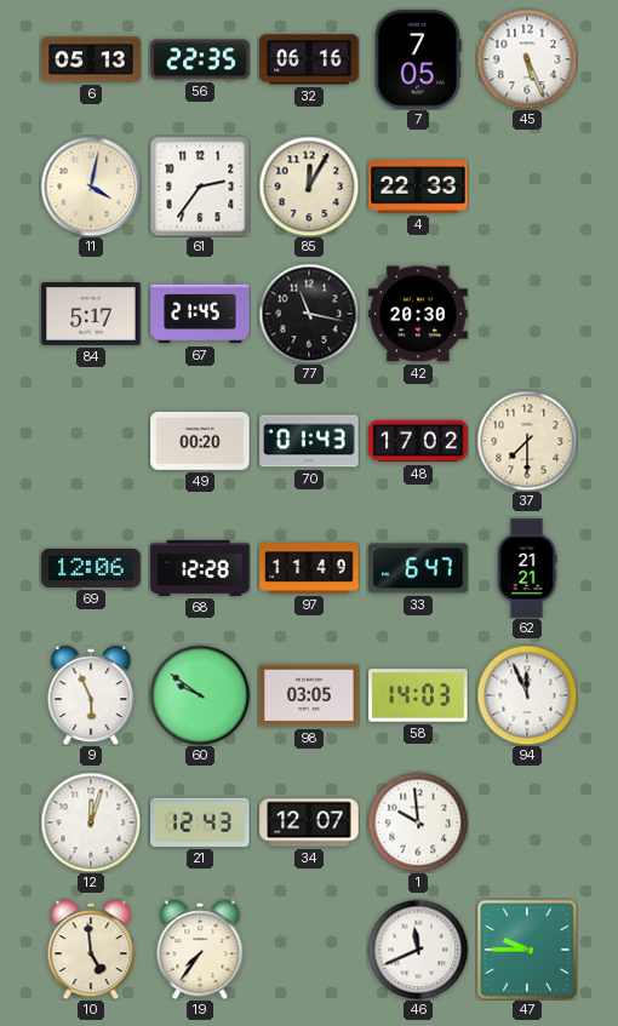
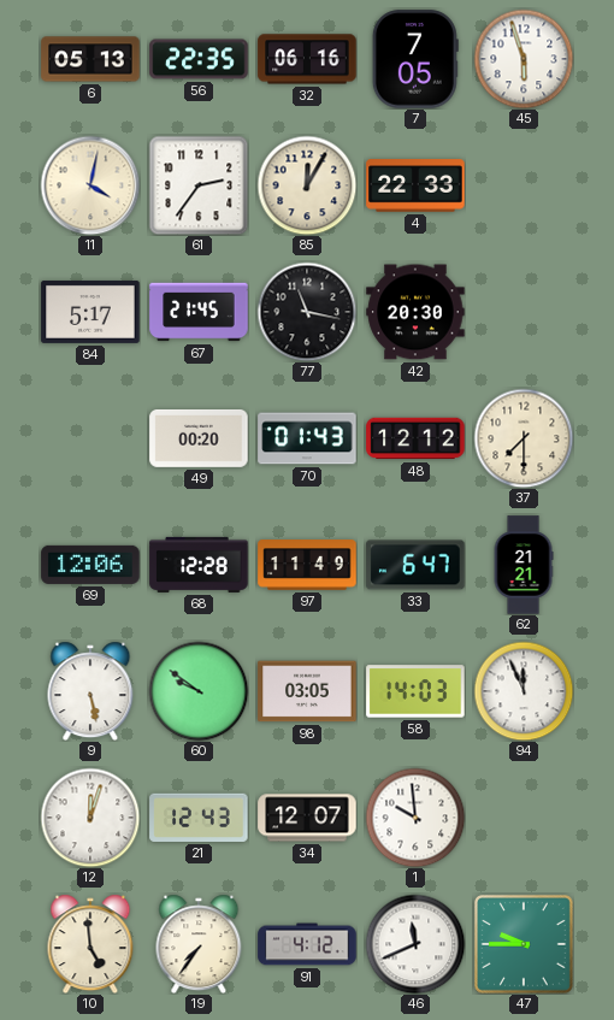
45: 5:26 -> 5:57 (524, 59)
48: 17:02 -> 12:12 (415, 438)
9: 5:56 -> 5:28 (90, 691)
91: none -> 4:12 (307, 944)
